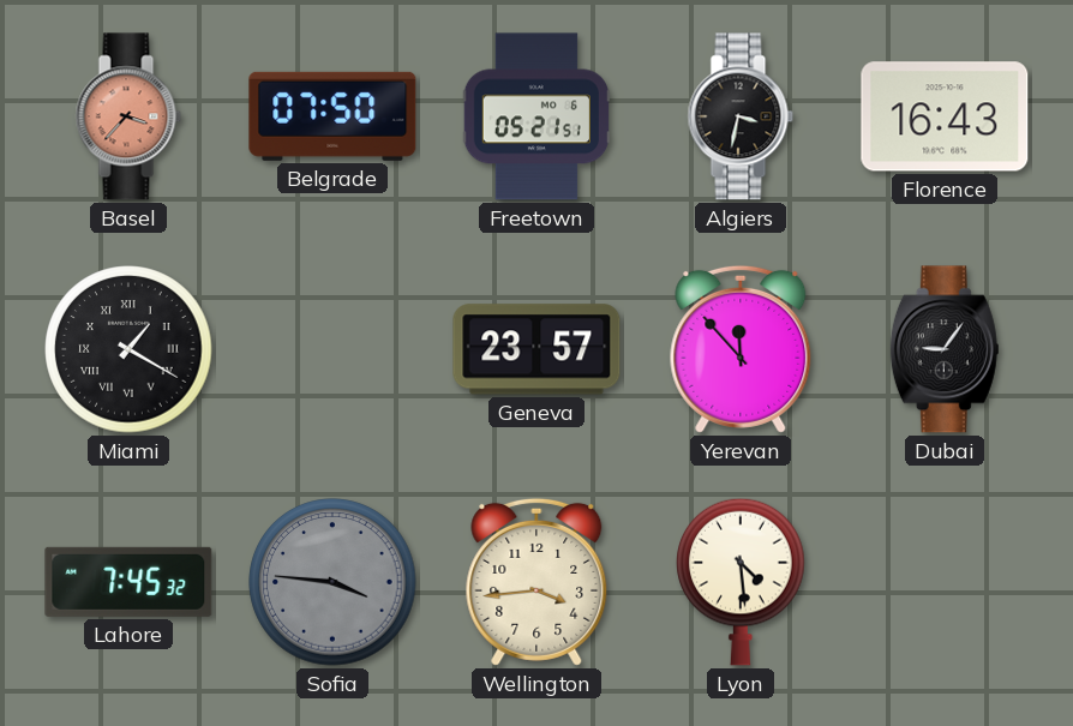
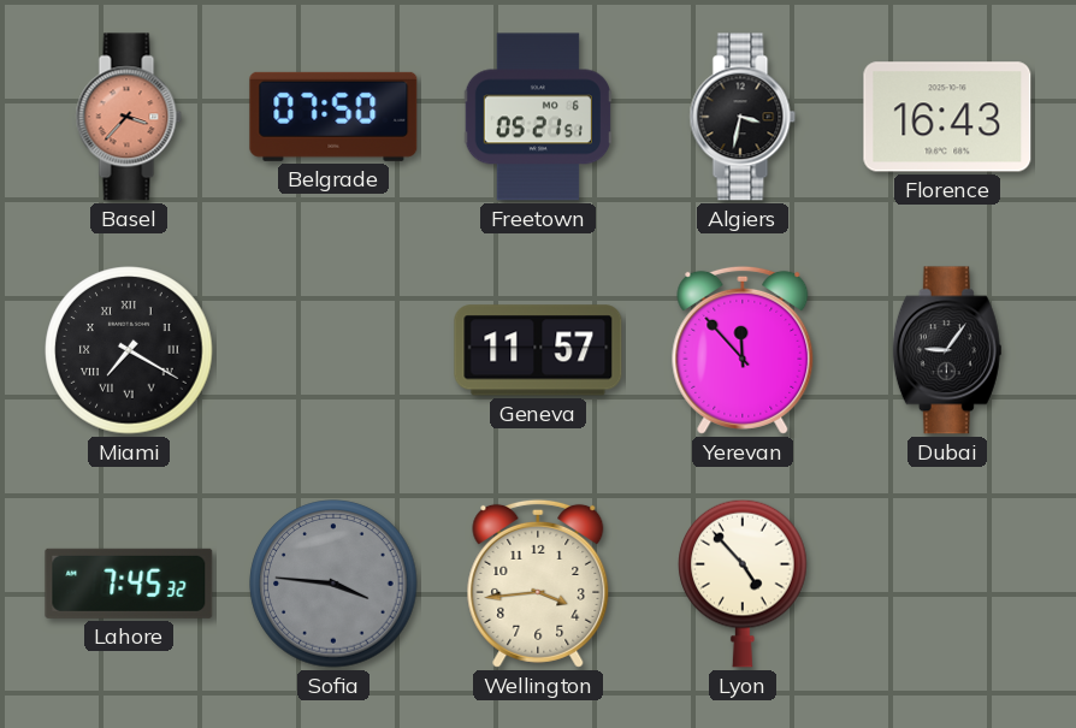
Miami: 1:20 -> 7:20 (129, 350)
Geneva: 23:57 -> 11:57 (538, 350)
Lyon: 4:29 -> 4:53 (743, 584)
